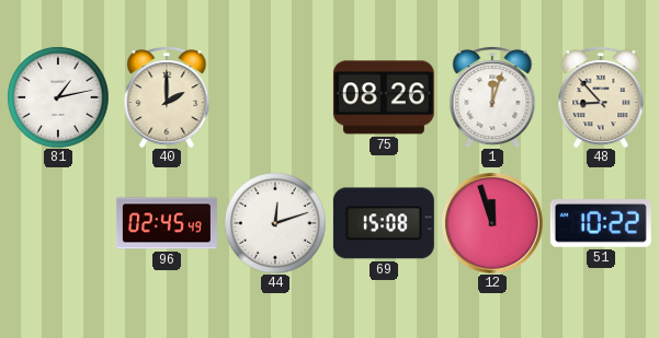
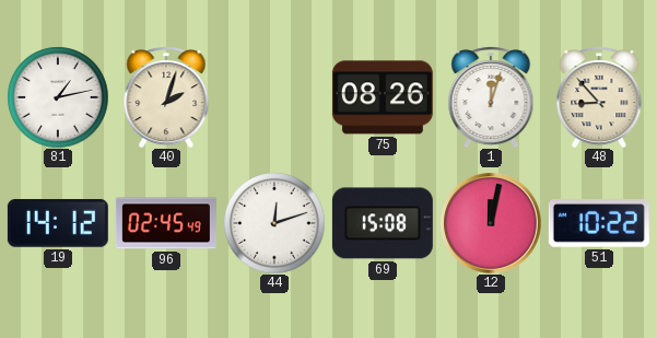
40: 2:00 -> 2:03 (166, 97)
19: none -> 14:12 (58, 223)
12: 11:57 -> 12:02 (491, 223)
